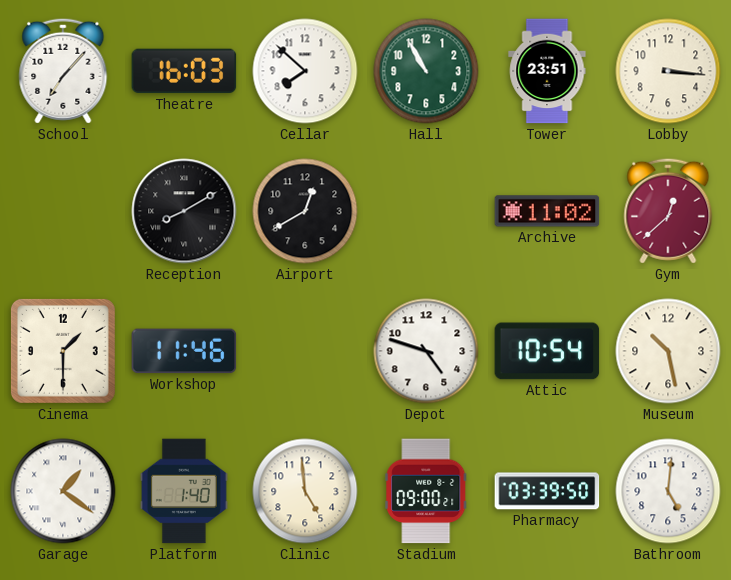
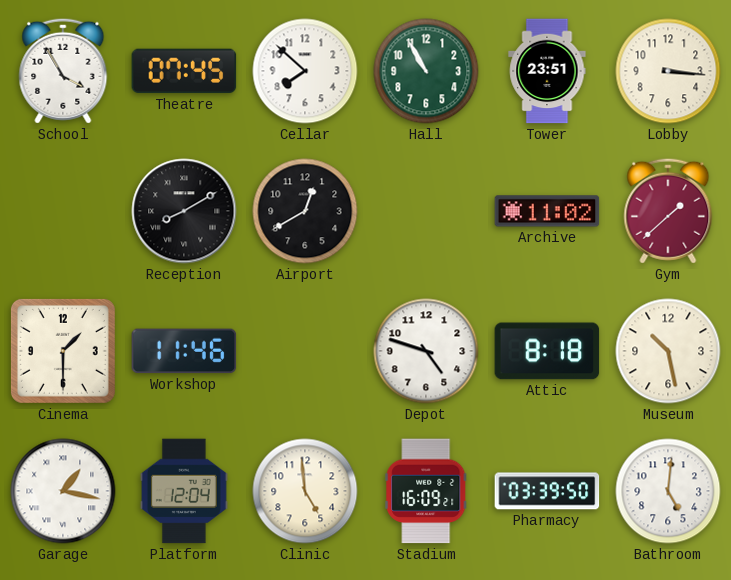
School: 7:07 -> 3:55 (63, 71)
Theatre: 16:03 -> 07:45 (184, 71)
Gym: 12:38 -> 1:38 (668, 211)
Attic: 10:54 -> 8:18 (547, 351)
Garage: 1:21 -> 1:17 (63, 491)
Platform: 1:40 -> 12:04 (184, 491)
Stadium: 09:00 -> 16:09 (426, 491)
